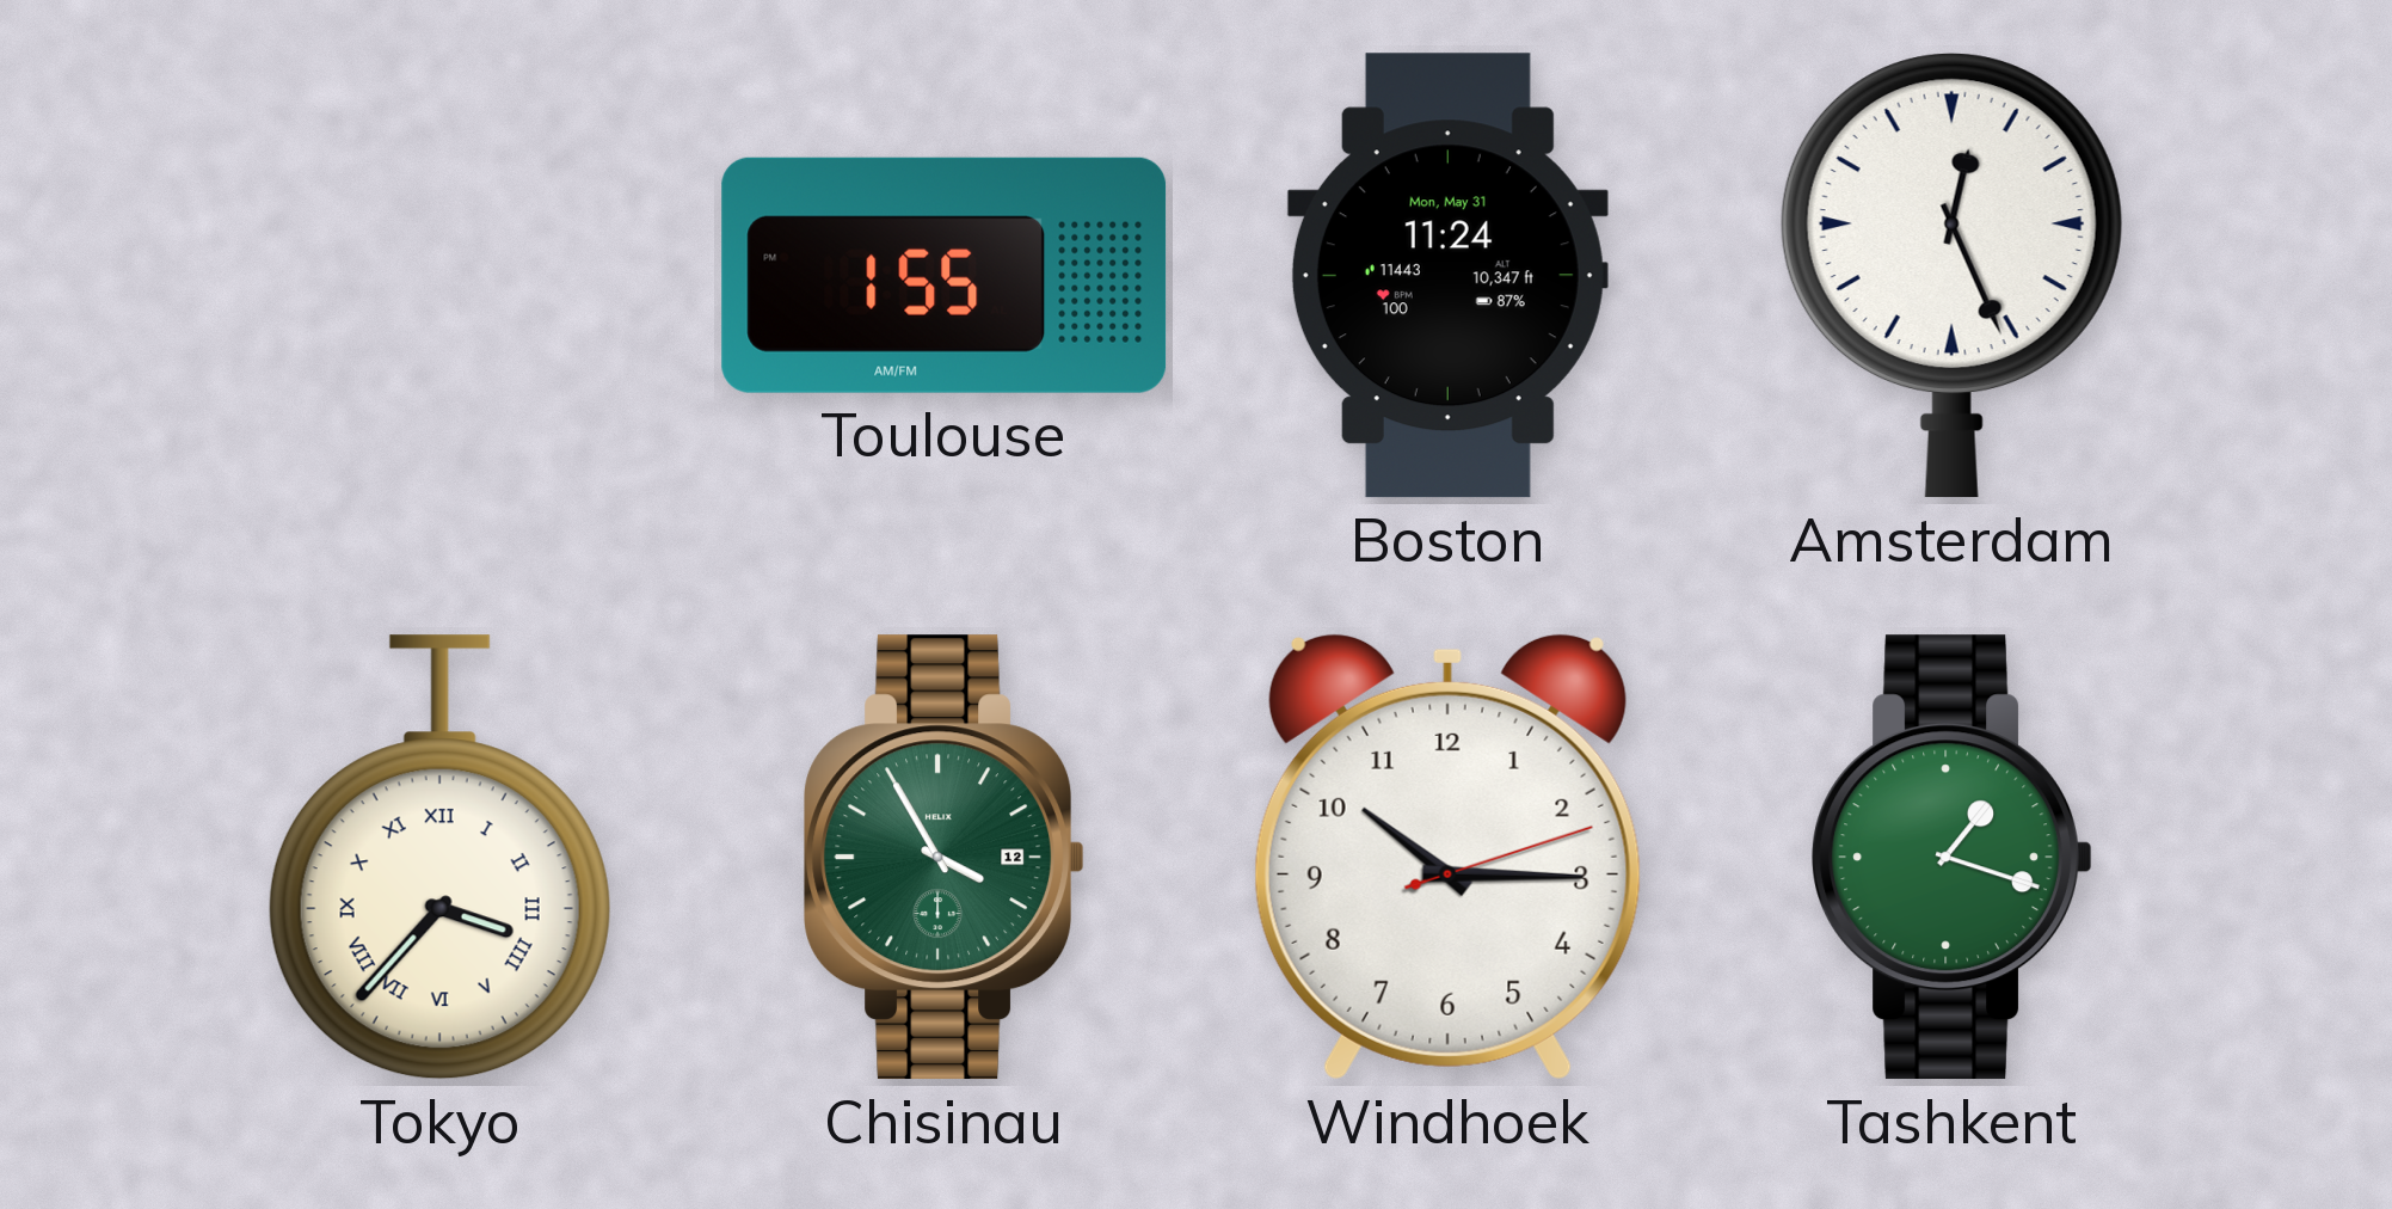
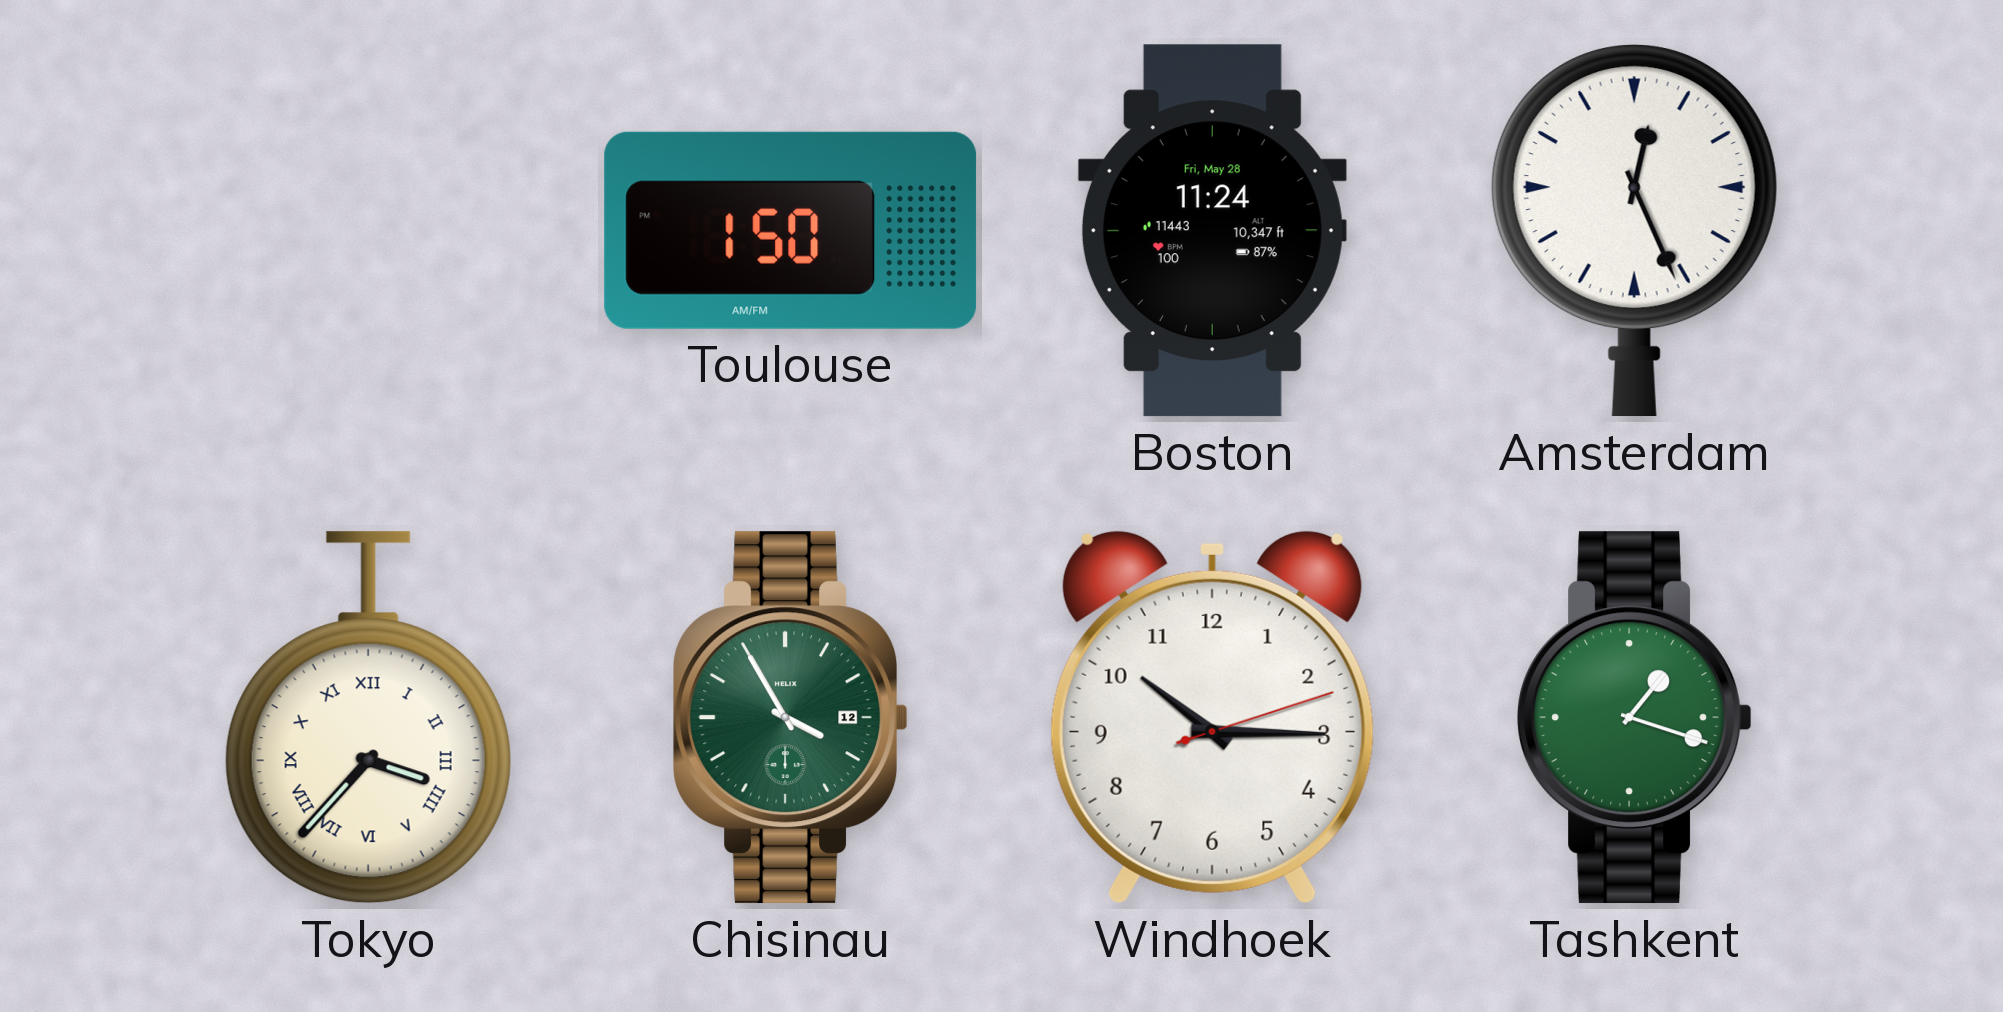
Toulouse: 1:55 -> 1:50 (791, 230)
Boston date: Mon, May 31 -> Fri, May 28 (1212, 231)
